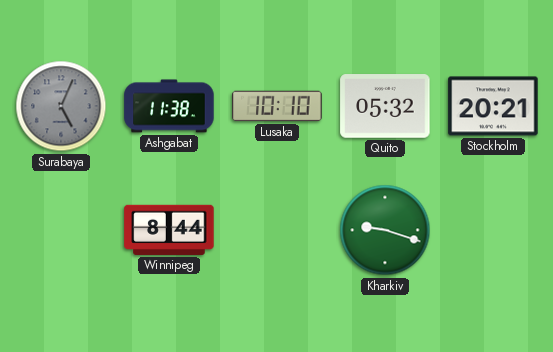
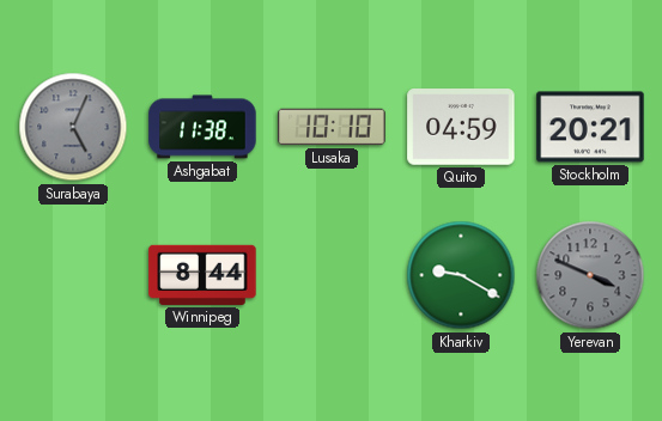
Quito: 05:32 -> 04:59 (461, 127)
Kharkiv: 9:18 -> 9:20 (461, 275)
Yerevan: none -> 3:49 (590, 275)
